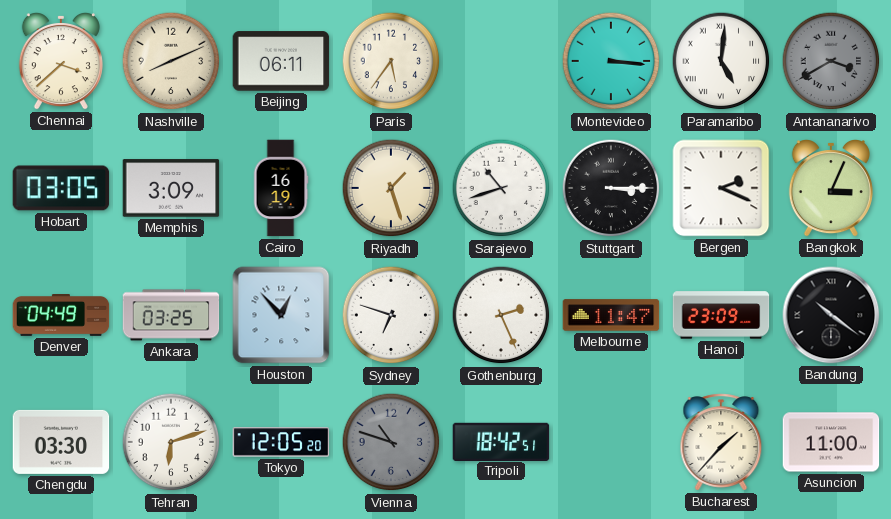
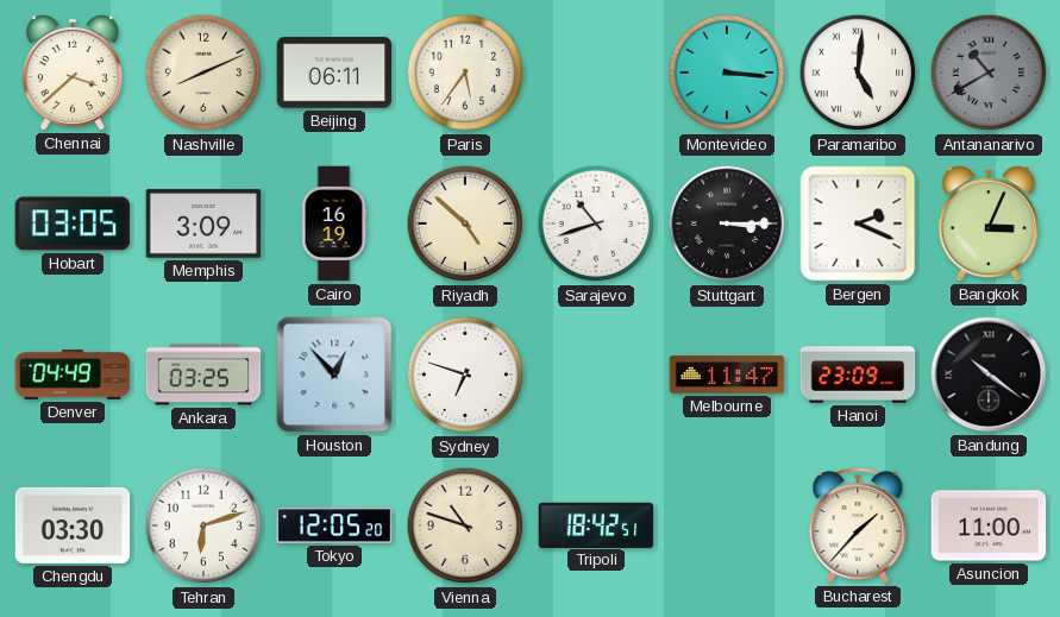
Antananarivo: 3:40 -> 10:40 (989, 73)
Riyadh: 1:27 -> 4:52 (465, 223)
Gothenburg: 2:26 -> none (501, 315)
Vienna dial: grey -> cream (465, 525)
